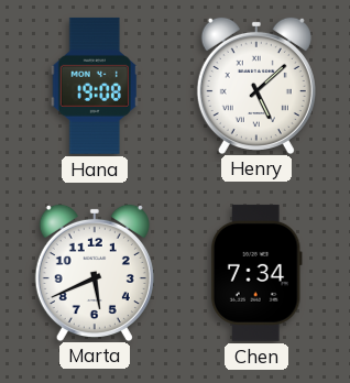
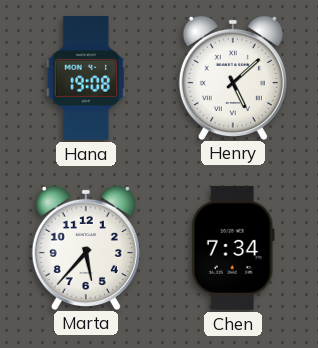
Marta: 5:41 -> 5:37 (86, 247)
